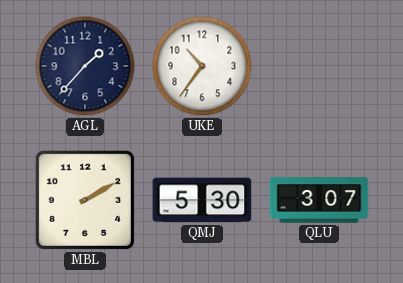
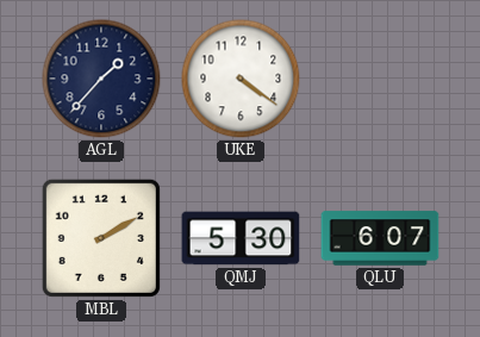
UKE: 10:36 -> 4:21 (241, 79)
QLU: 3:07 -> 6:07 (380, 238)
